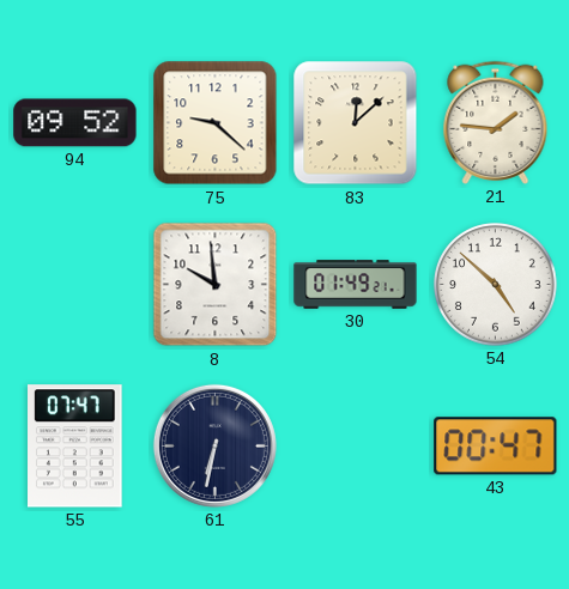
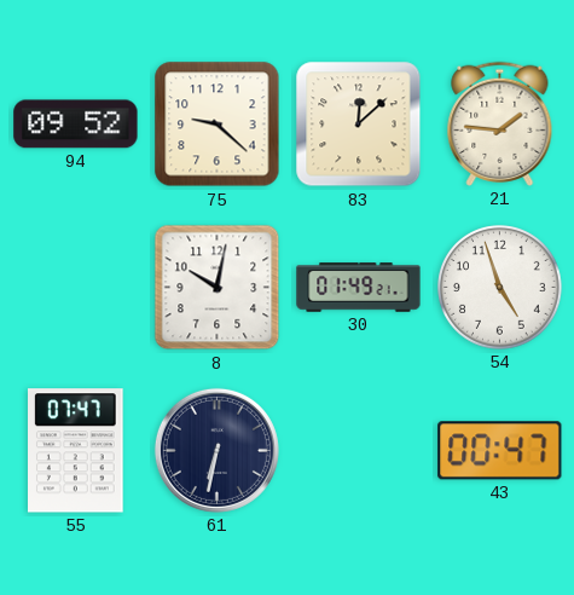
8: 9:59 -> 10:02 (218, 288)
54: 4:52 -> 4:57 (500, 288)
